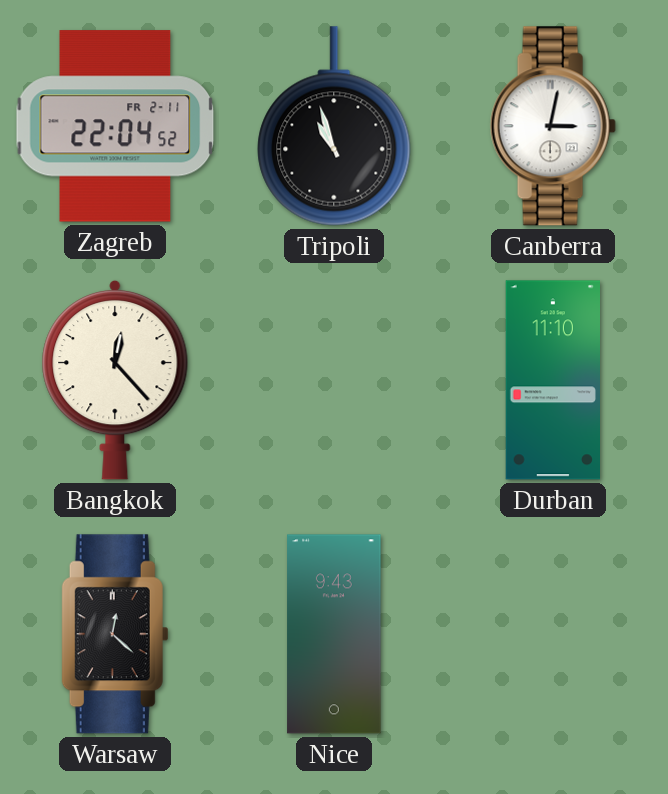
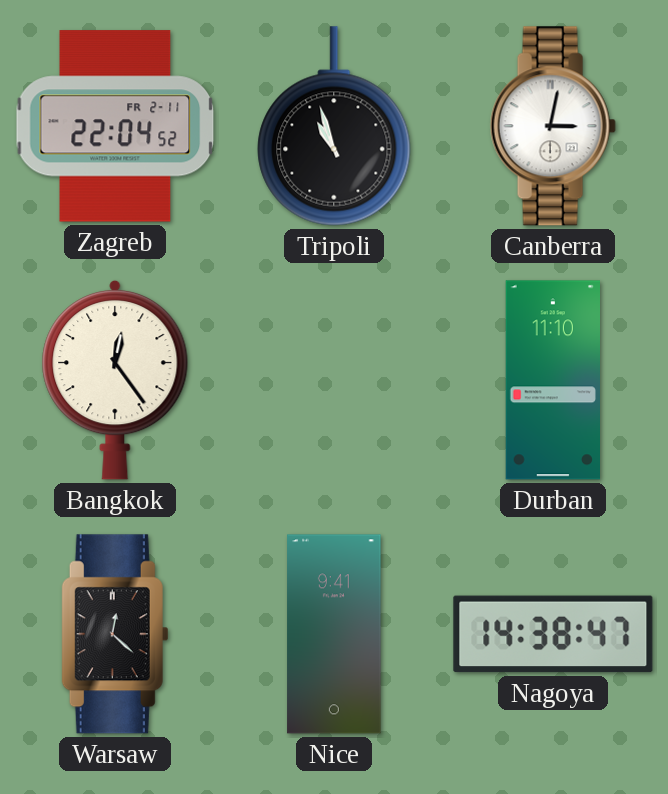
Bangkok: 12:23 -> 12:24 (115, 380)
Nice: 9:43 -> 9:41 (334, 634)
Nagoya: none -> 14:38 (553, 634)
